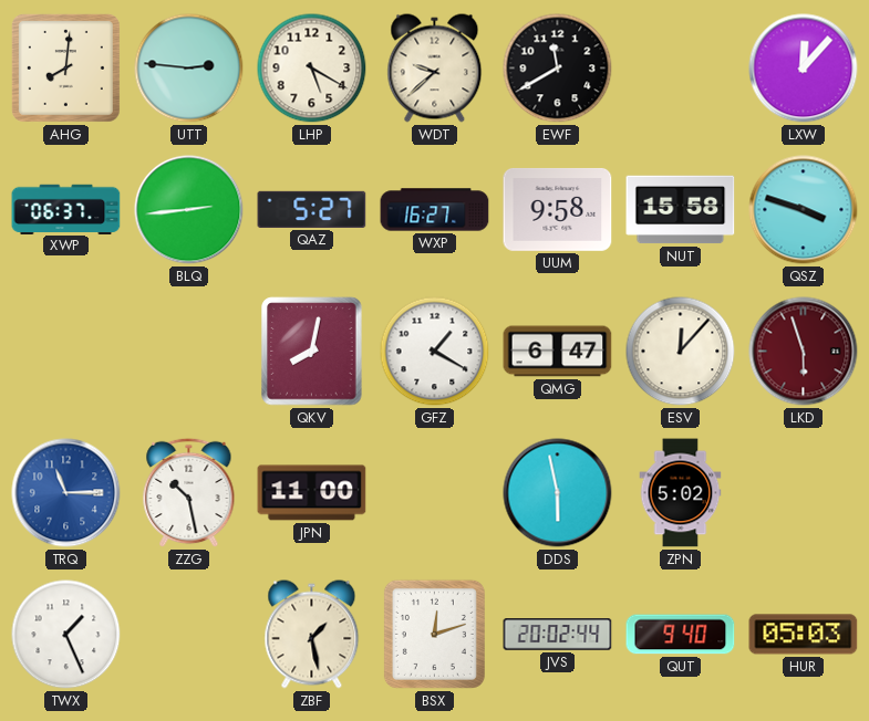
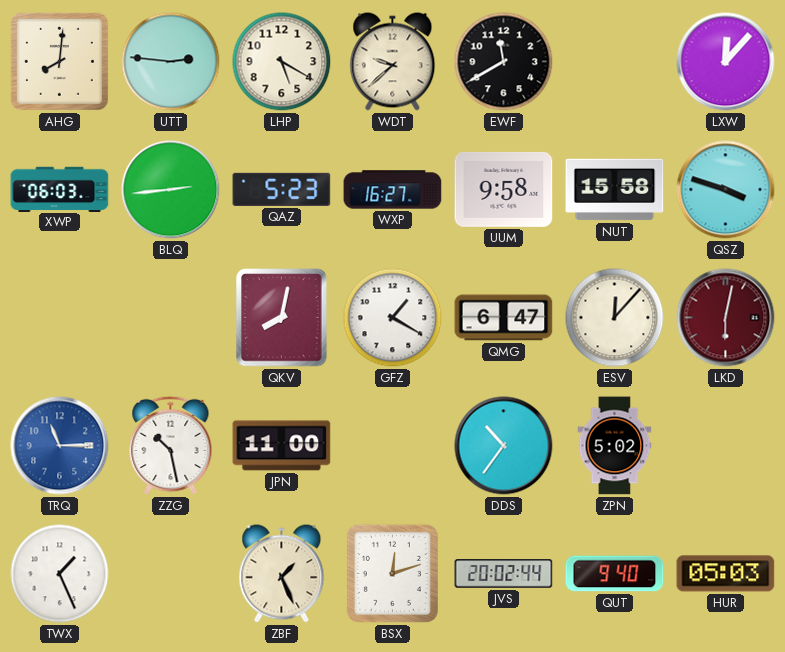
XWP: 06:37 -> 06:03 (60, 189)
QAZ: 5:27 -> 5:23 (282, 189)
LKD: 5:57 -> 6:02 (726, 318)
DDS: 5:58 -> 10:36 (504, 446)
ZBF: 1:28 -> 1:26 (282, 574)
